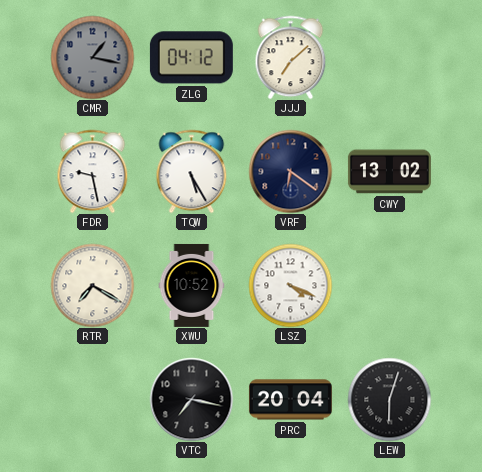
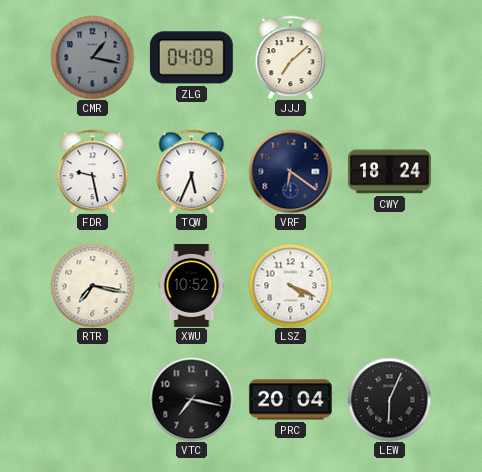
ZLG: 04:12 -> 04:09 (191, 58)
TQW: 5:25 -> 5:34 (192, 171)
CWY: 13:02 -> 18:24 (389, 172)
RTR: 7:20 -> 7:17 (92, 285)
LEW: 6:03 -> 6:04 (389, 399)
